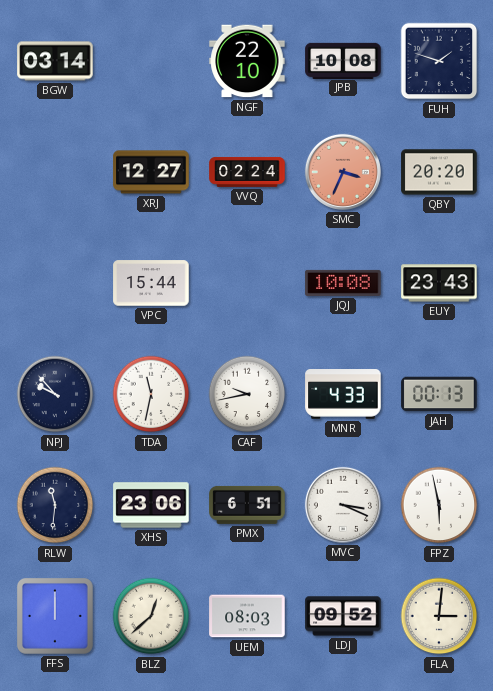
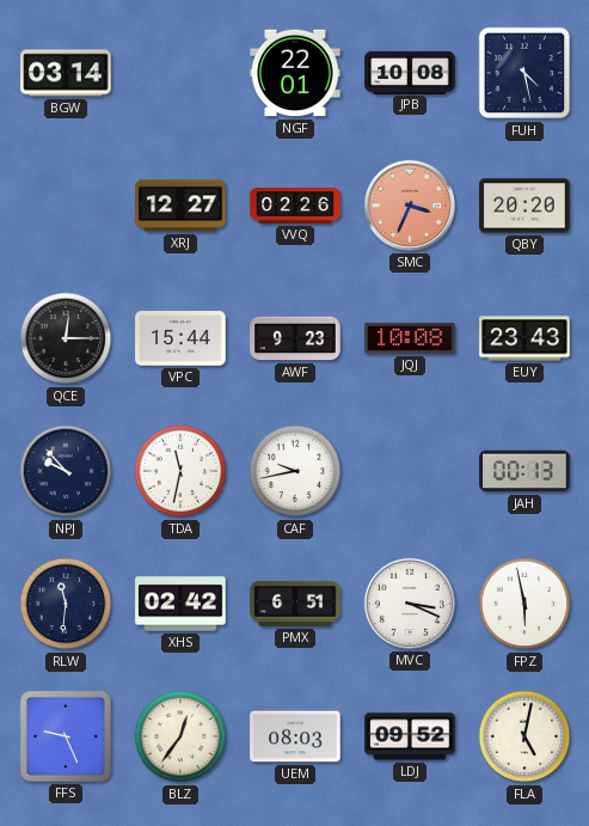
NGF: 22:10 -> 22:01 (295, 73)
FUH: 1:48 -> 4:28 (524, 73)
VVQ: 02:24 -> 02:26 (295, 206)
QCE: none -> 12:15 (66, 338)
AWF: none -> 9:23 (295, 338)
MNR: 4:33 -> none (343, 395)
XHS: 23:06 -> 02:42 (180, 604)
FFS: 12:00 -> 9:26 (66, 736)
BLZ: 12:38 -> 12:36 (180, 736)
FLA: 3:01 -> 5:02 (524, 736)
